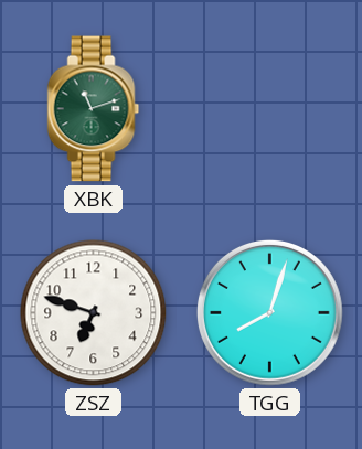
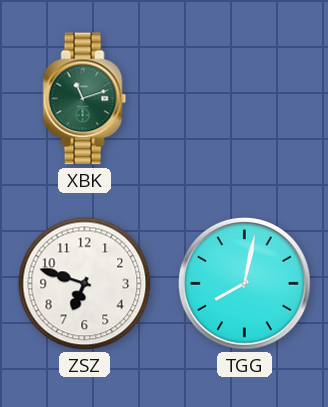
TGG: 8:03 -> 8:02 (244, 283)
